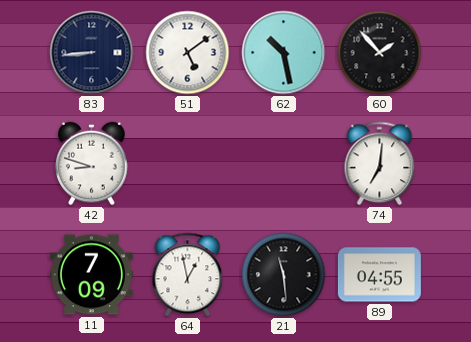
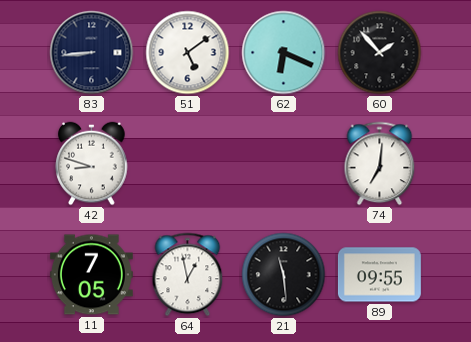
62: 10:28 -> 6:19 (284, 53)
11: 7:09 -> 7:05 (91, 275)
89: 04:55 -> 09:55 (379, 275)
